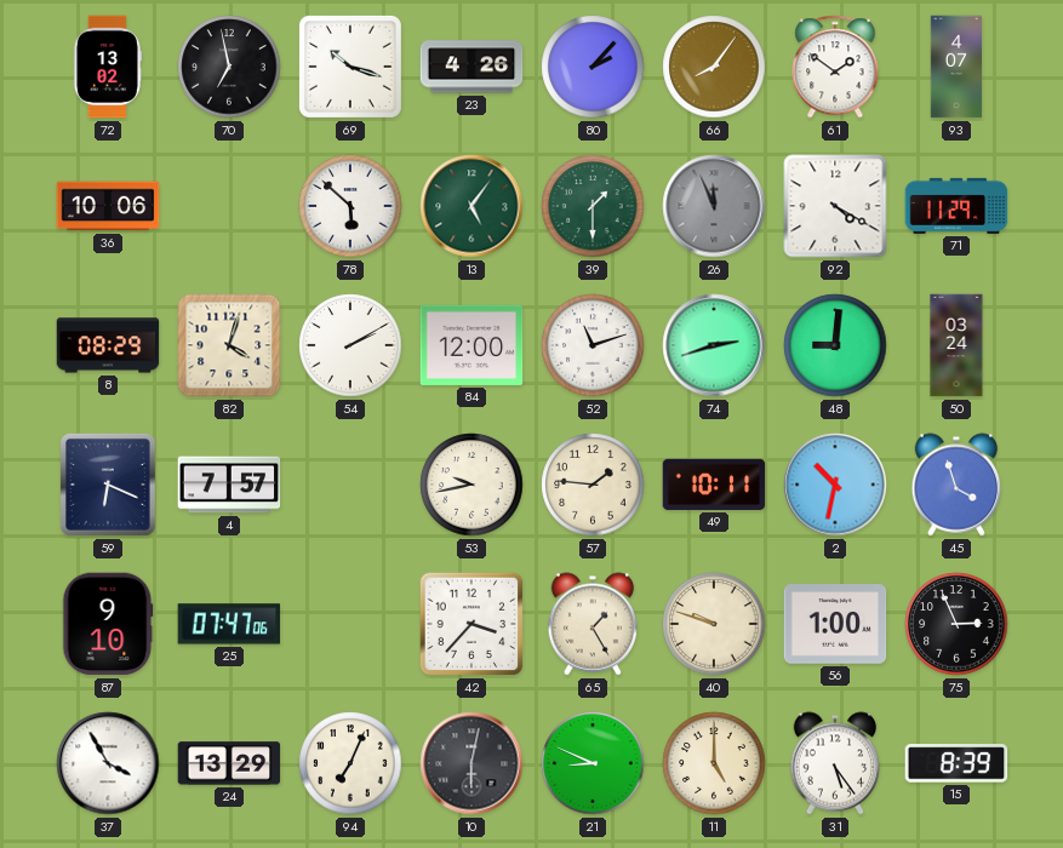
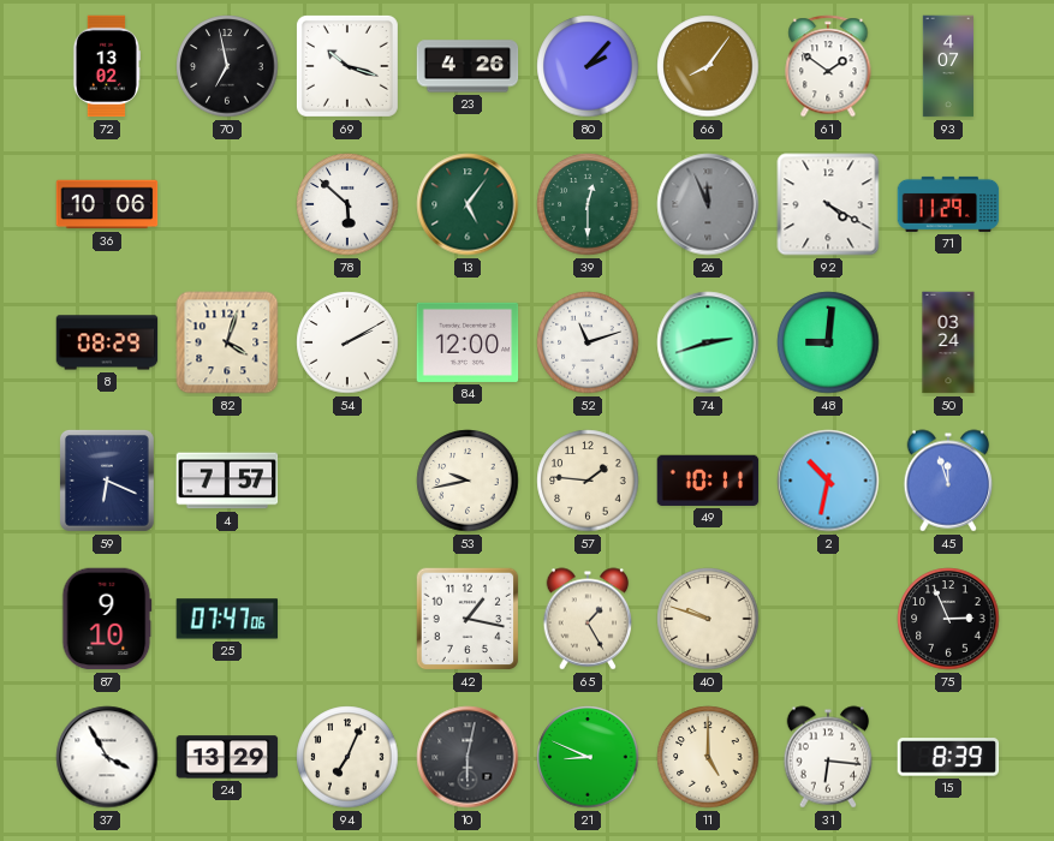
39: 1:30 -> 12:30 (588, 204)
45: 3:57 -> 11:57 (948, 481)
42: 3:37 -> 1:17 (468, 619)
56: 1:00 -> none (835, 624)
31: 5:24 -> 6:16 (828, 757)
